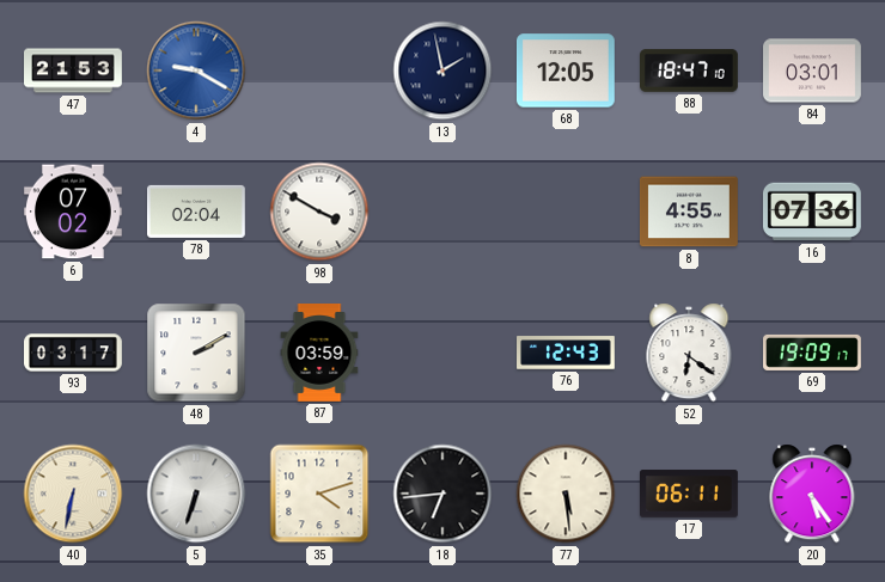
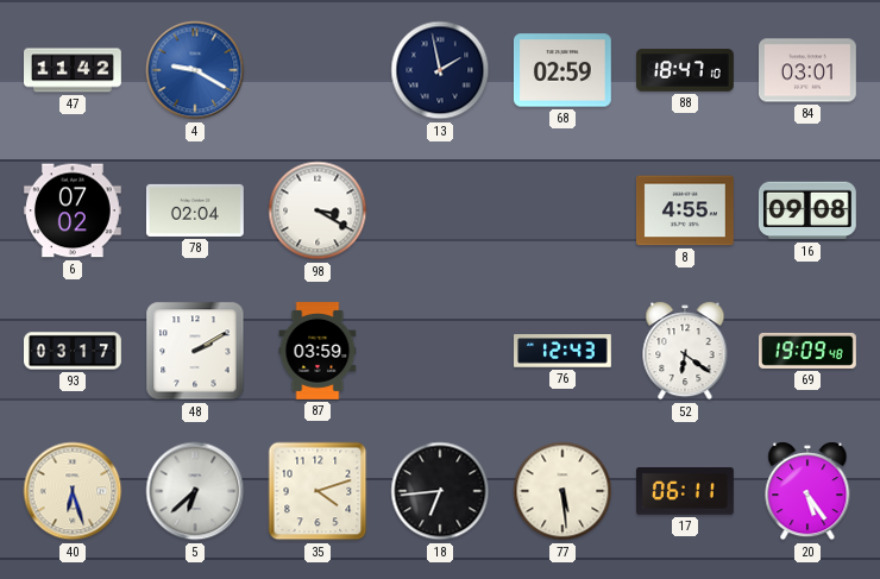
47: 21:53 -> 11:42 (74, 70)
68: 12:05 -> 02:59 (562, 70)
98: 3:50 -> 3:20 (318, 210)
16: 07:36 -> 09:08 (807, 210)
69: 19:09:17 -> 19:09:48 (809, 351)
40: 6:32 -> 6:27 (73, 491)
5: 6:33 -> 6:38 (195, 491)
